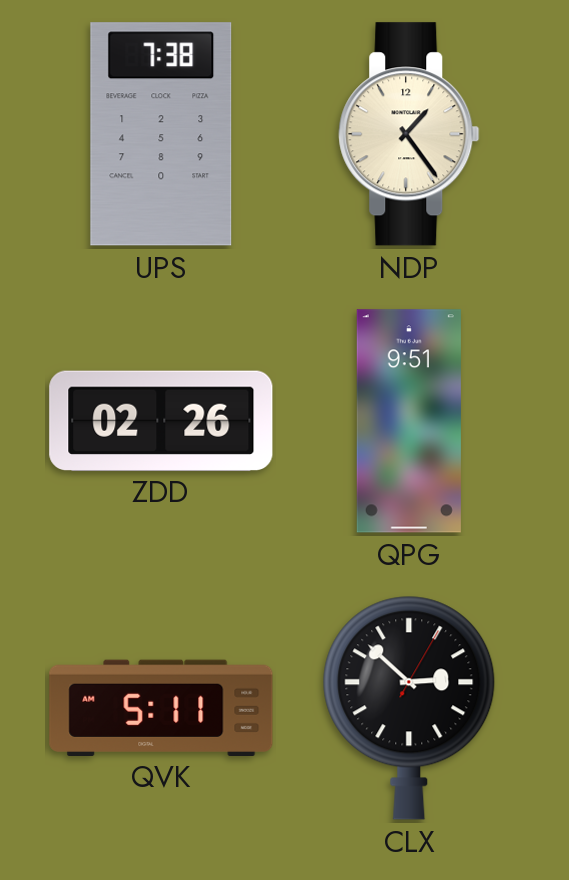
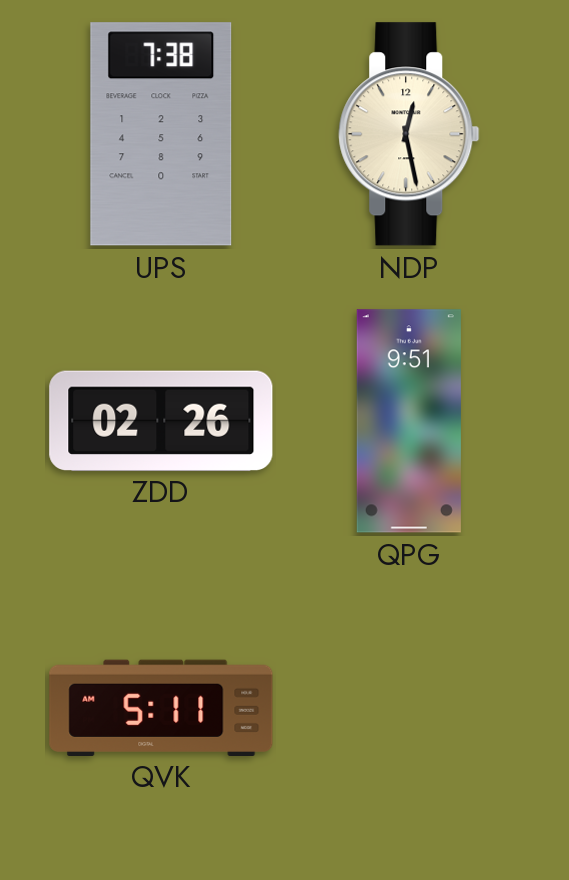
NDP: 1:24 -> 12:28 (409, 134)
CLX: 2:52 -> none (409, 708)
